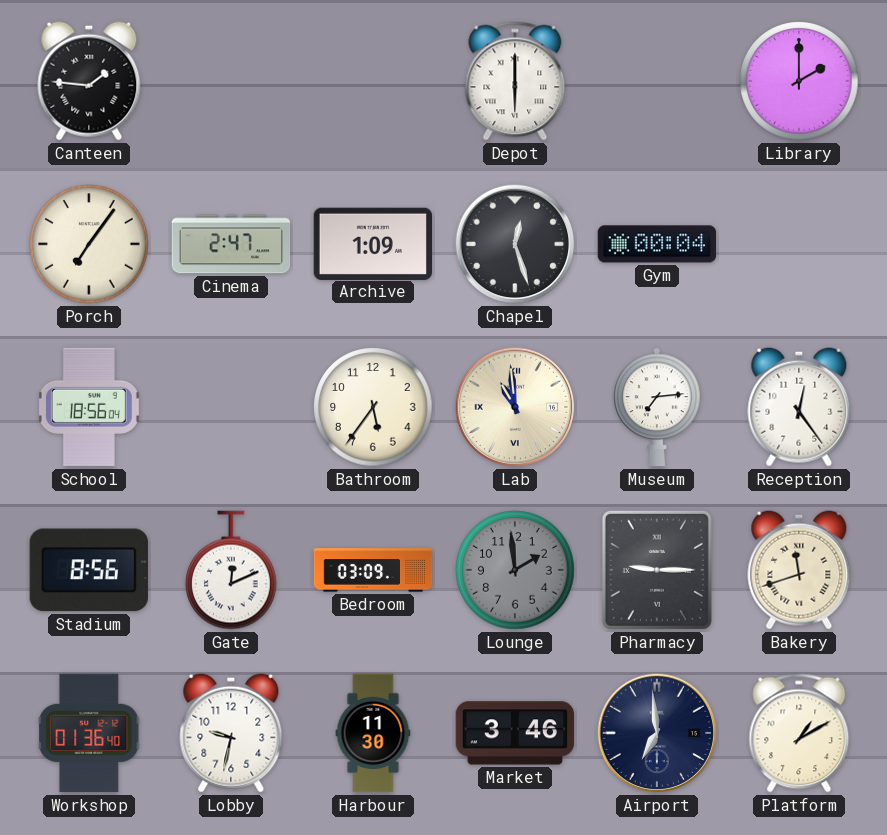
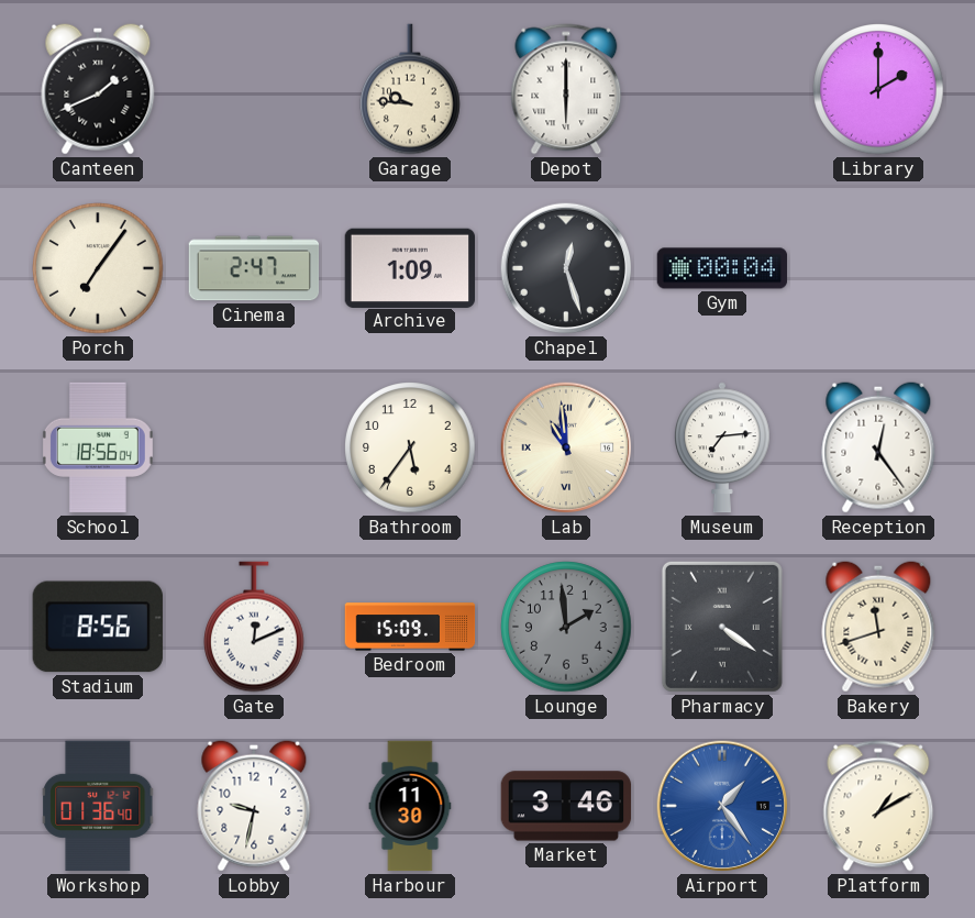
Canteen: 1:46 -> 1:41 (98, 89)
Garage: none -> 9:46 (411, 89)
Bedroom: 03:09 -> 15:09 (410, 627)
Pharmacy: 9:15 -> 4:21 (722, 627)
Airport: 6:59 -> 1:24 (722, 806)
Airport dial: navy -> blue (722, 806)
